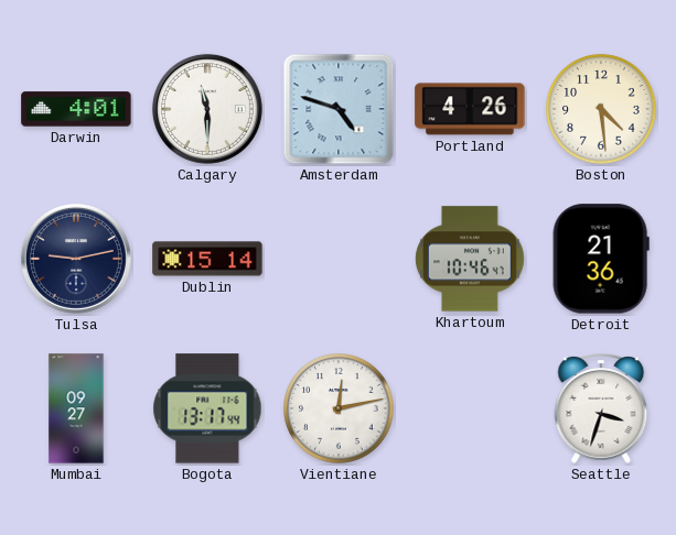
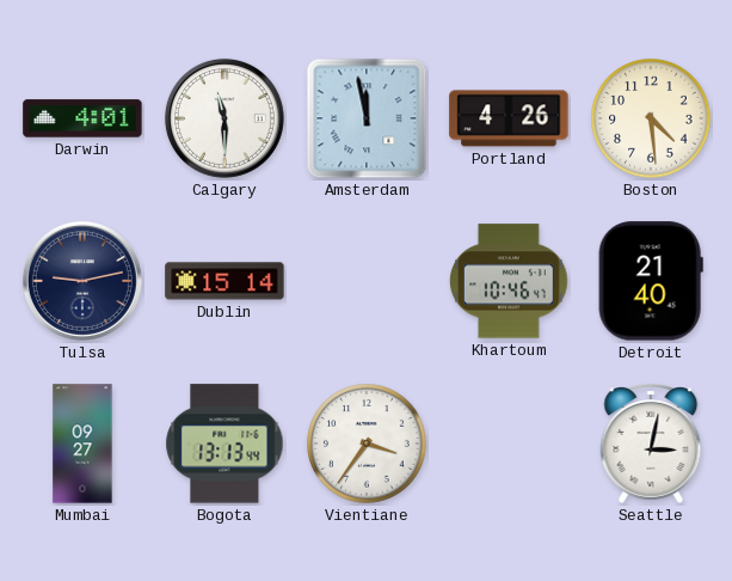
Amsterdam: 4:48 -> 11:58 (367, 118)
Detroit: 21:36 -> 21:40 (651, 281)
Bogota: 13:17 -> 13:13 (224, 444)
Vientiane: 12:13 -> 3:36 (367, 444)
Seattle: 3:33 -> 3:02 (651, 445)
